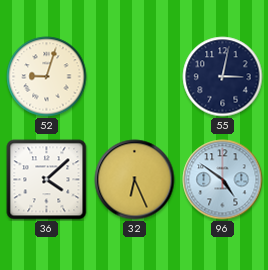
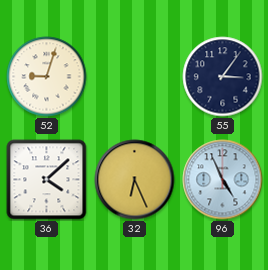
55: 3:02 -> 3:06 (223, 77)
96: 4:51 -> 4:56 (223, 180)
